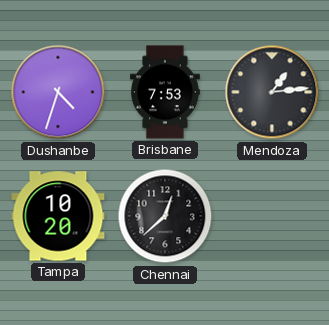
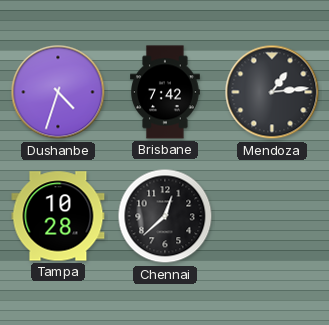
Brisbane: 7:53 -> 7:42 (166, 92)
Tampa: 10:20 -> 10:28 (58, 216)
